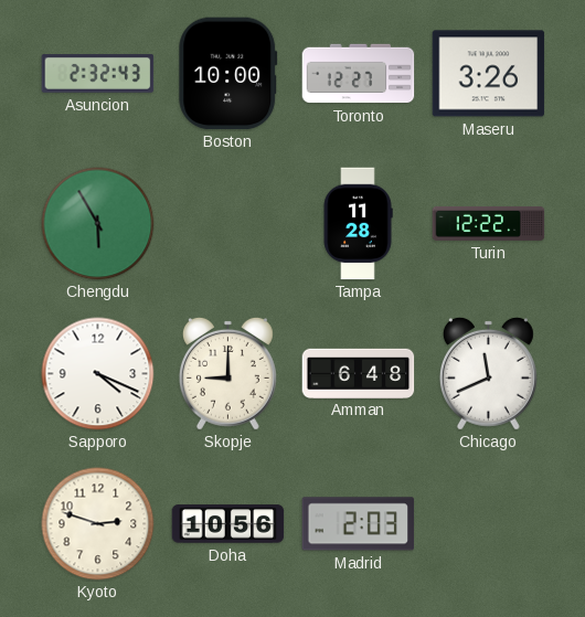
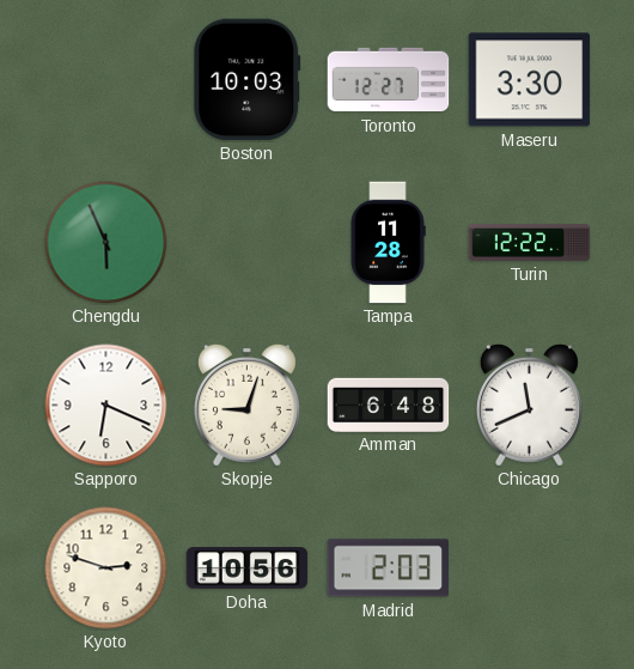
Asuncion: 2:32 -> none (98, 74)
Boston: 10:00 -> 10:03 (248, 80)
Maseru: 3:26 -> 3:30 (530, 80)
Chengdu: 5:55 -> 5:56 (106, 243)
Sapporo: 4:19 -> 6:19 (106, 406)
Skopje: 9:00 -> 9:03 (246, 405)
